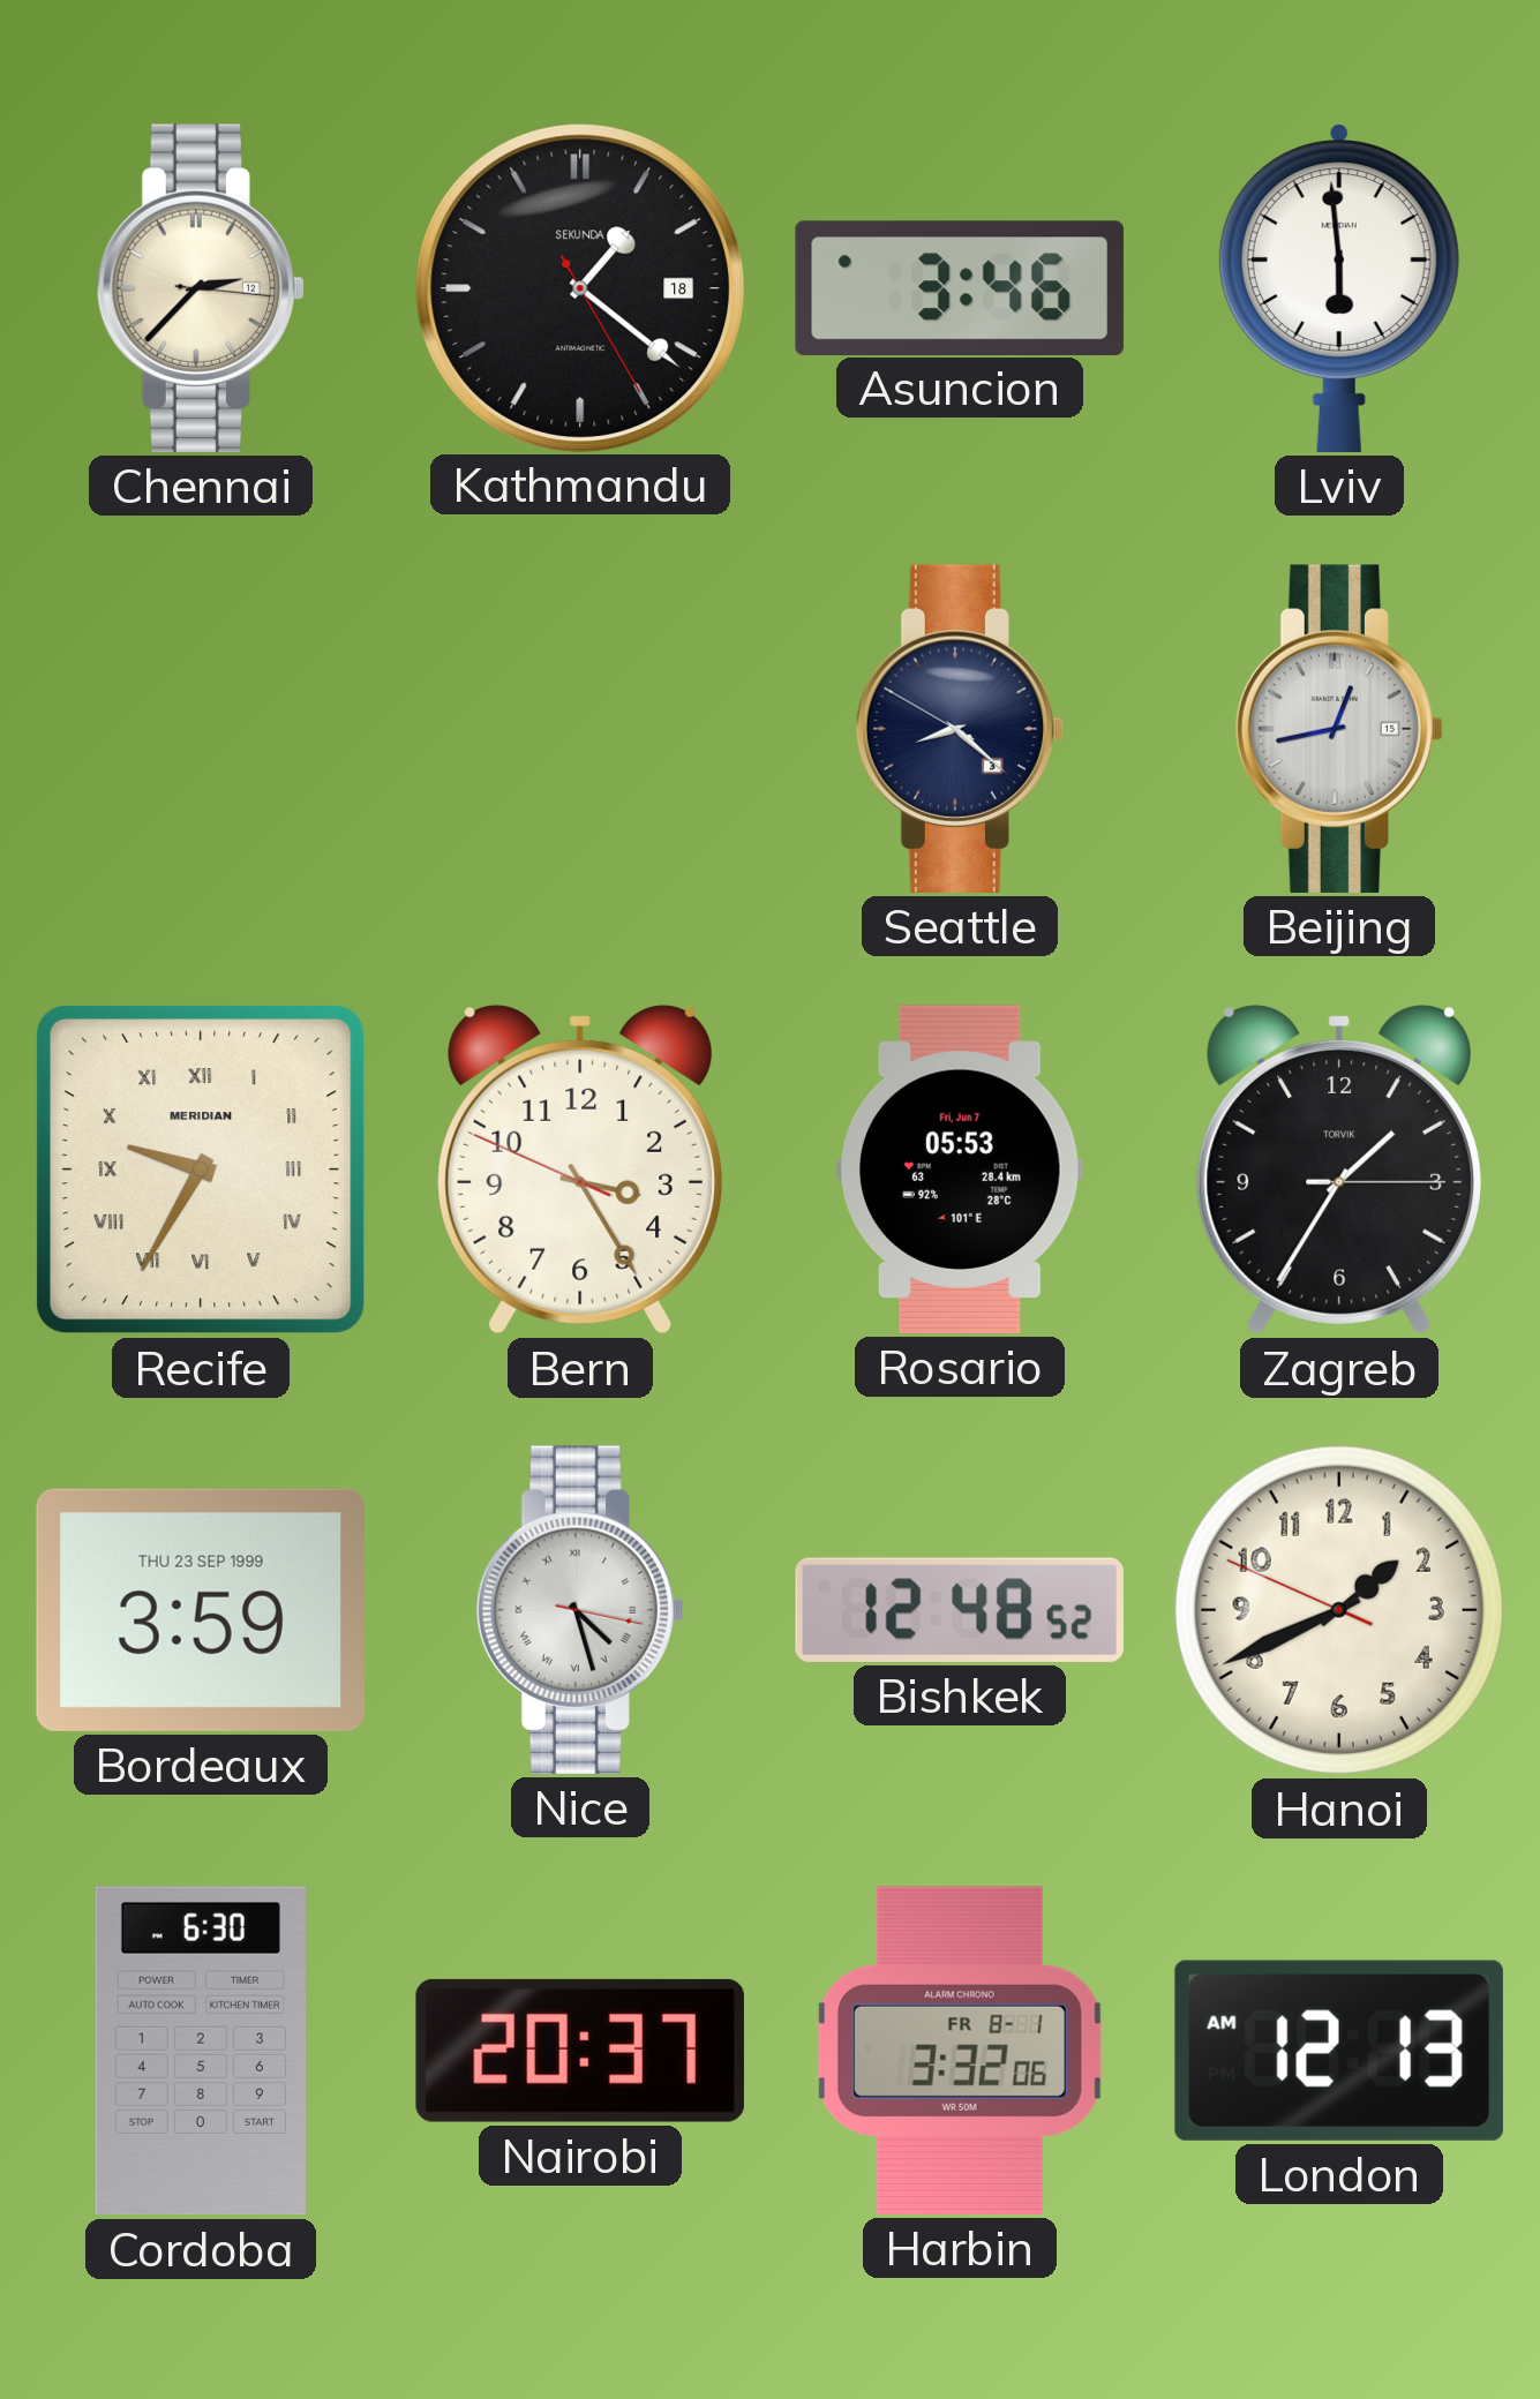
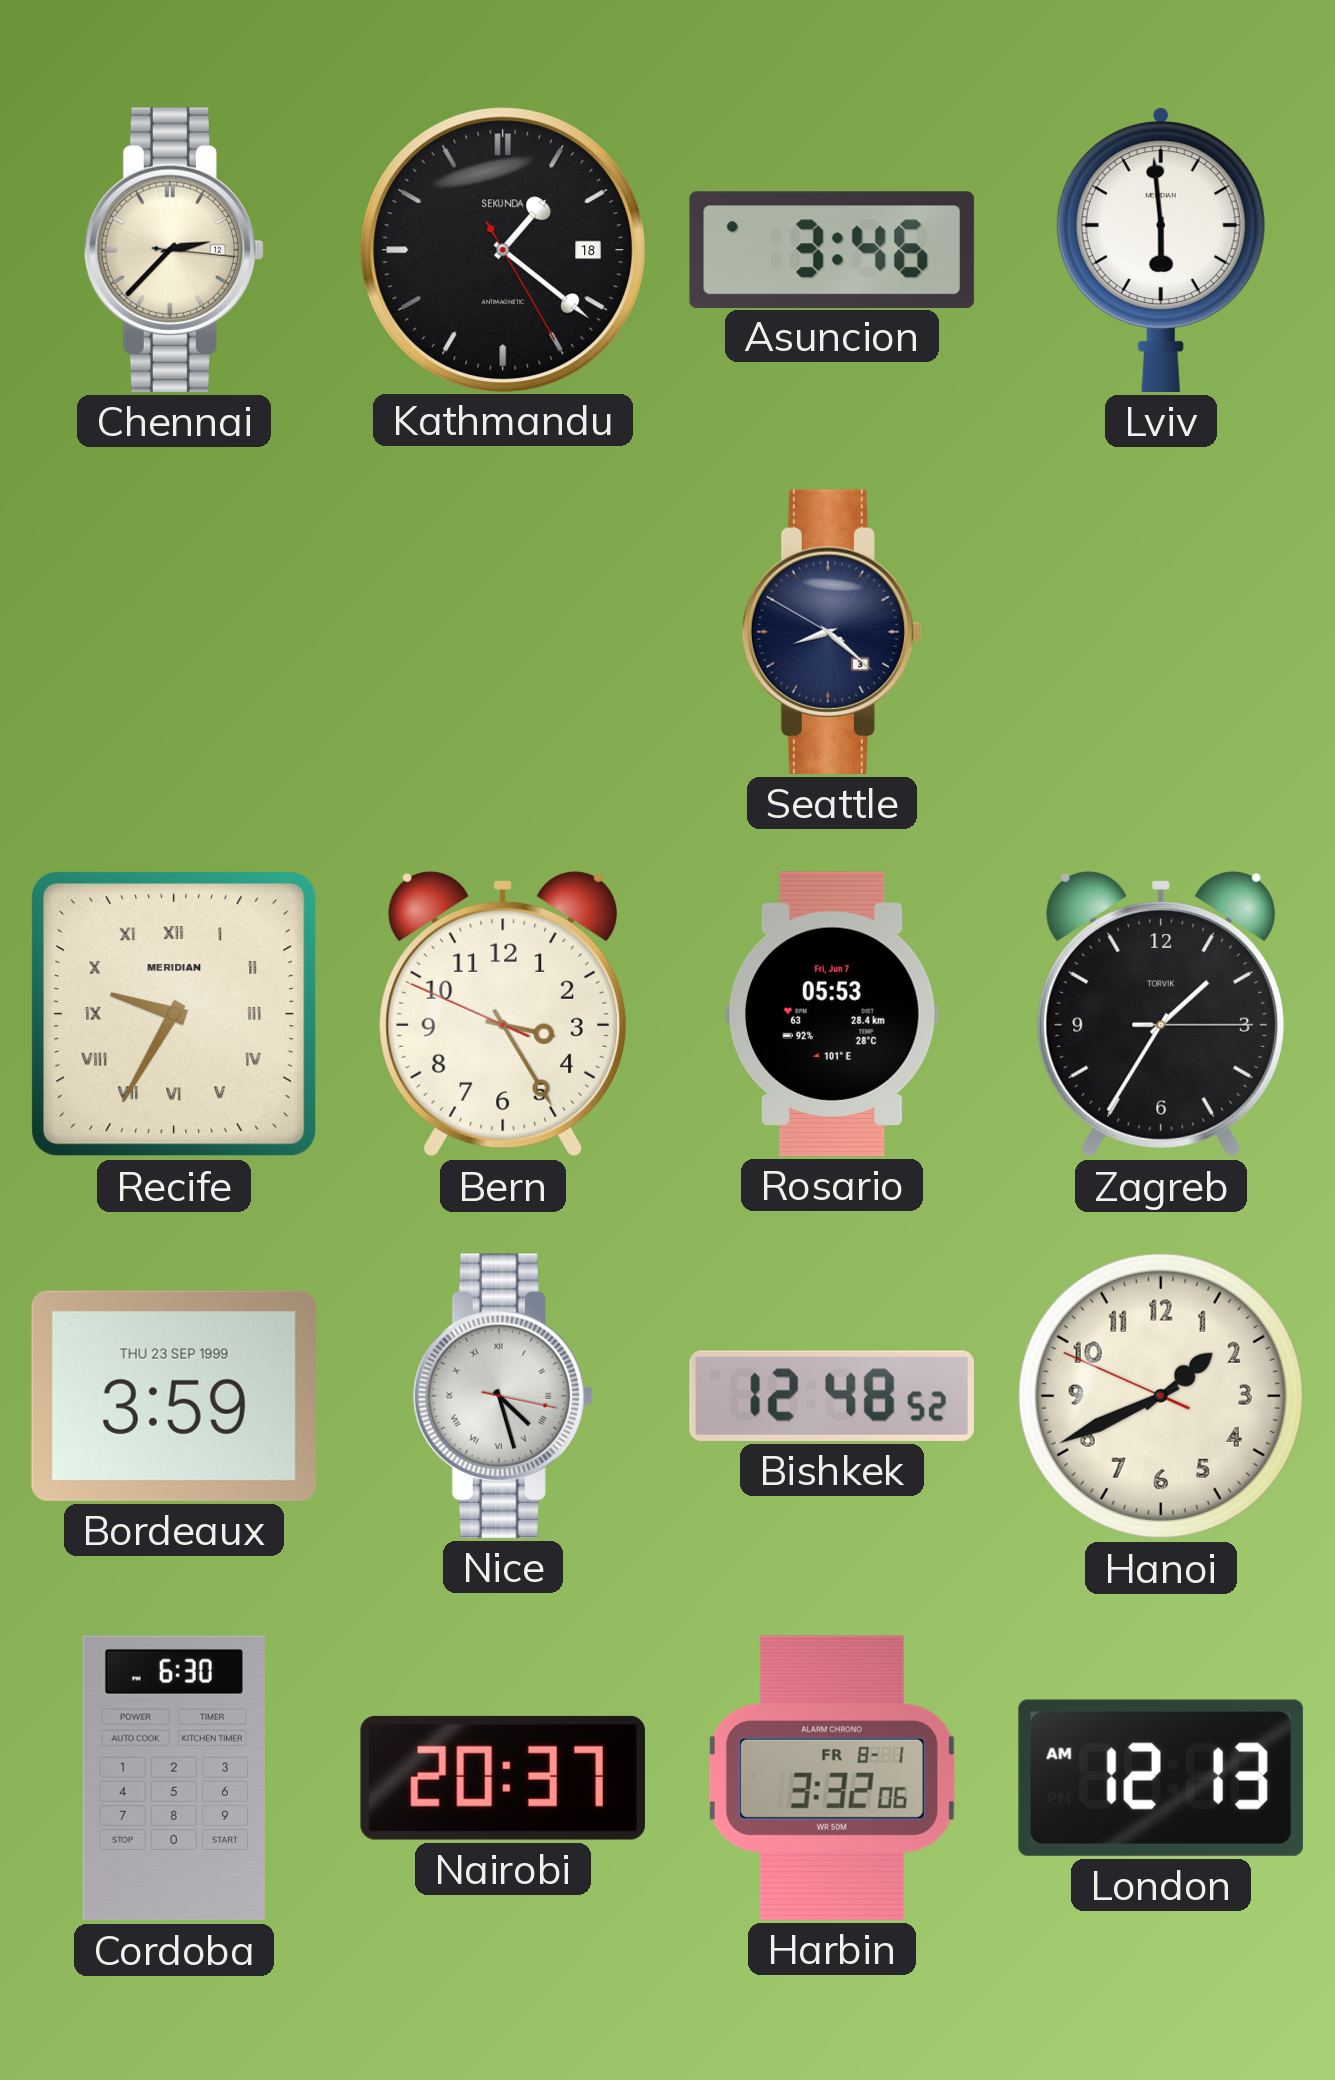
Beijing: 12:43 -> none (1338, 729)
